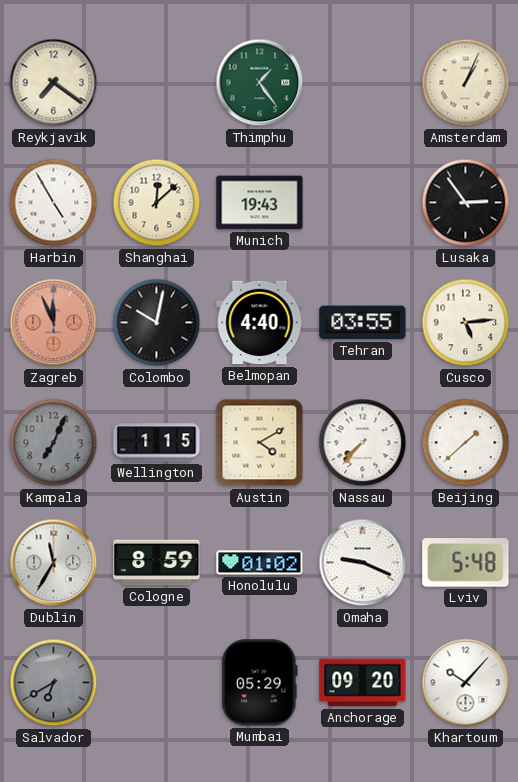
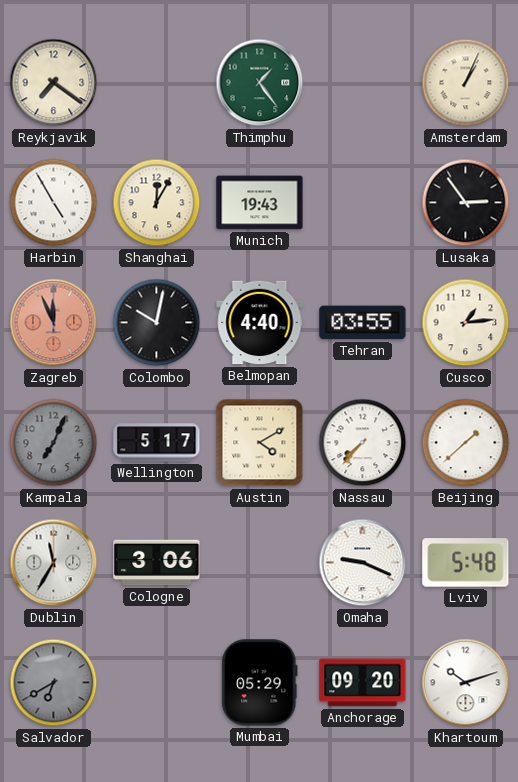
Shanghai: 12:08 -> 12:05 (157, 203)
Cusco: 5:14 -> 1:14 (466, 323)
Wellington: 1:15 -> 5:17 (157, 443)
Cologne: 8:59 -> 3:06 (157, 563)
Honolulu: 01:02 -> none (260, 563)
Khartoum: 10:07 -> 10:12 (466, 683)
